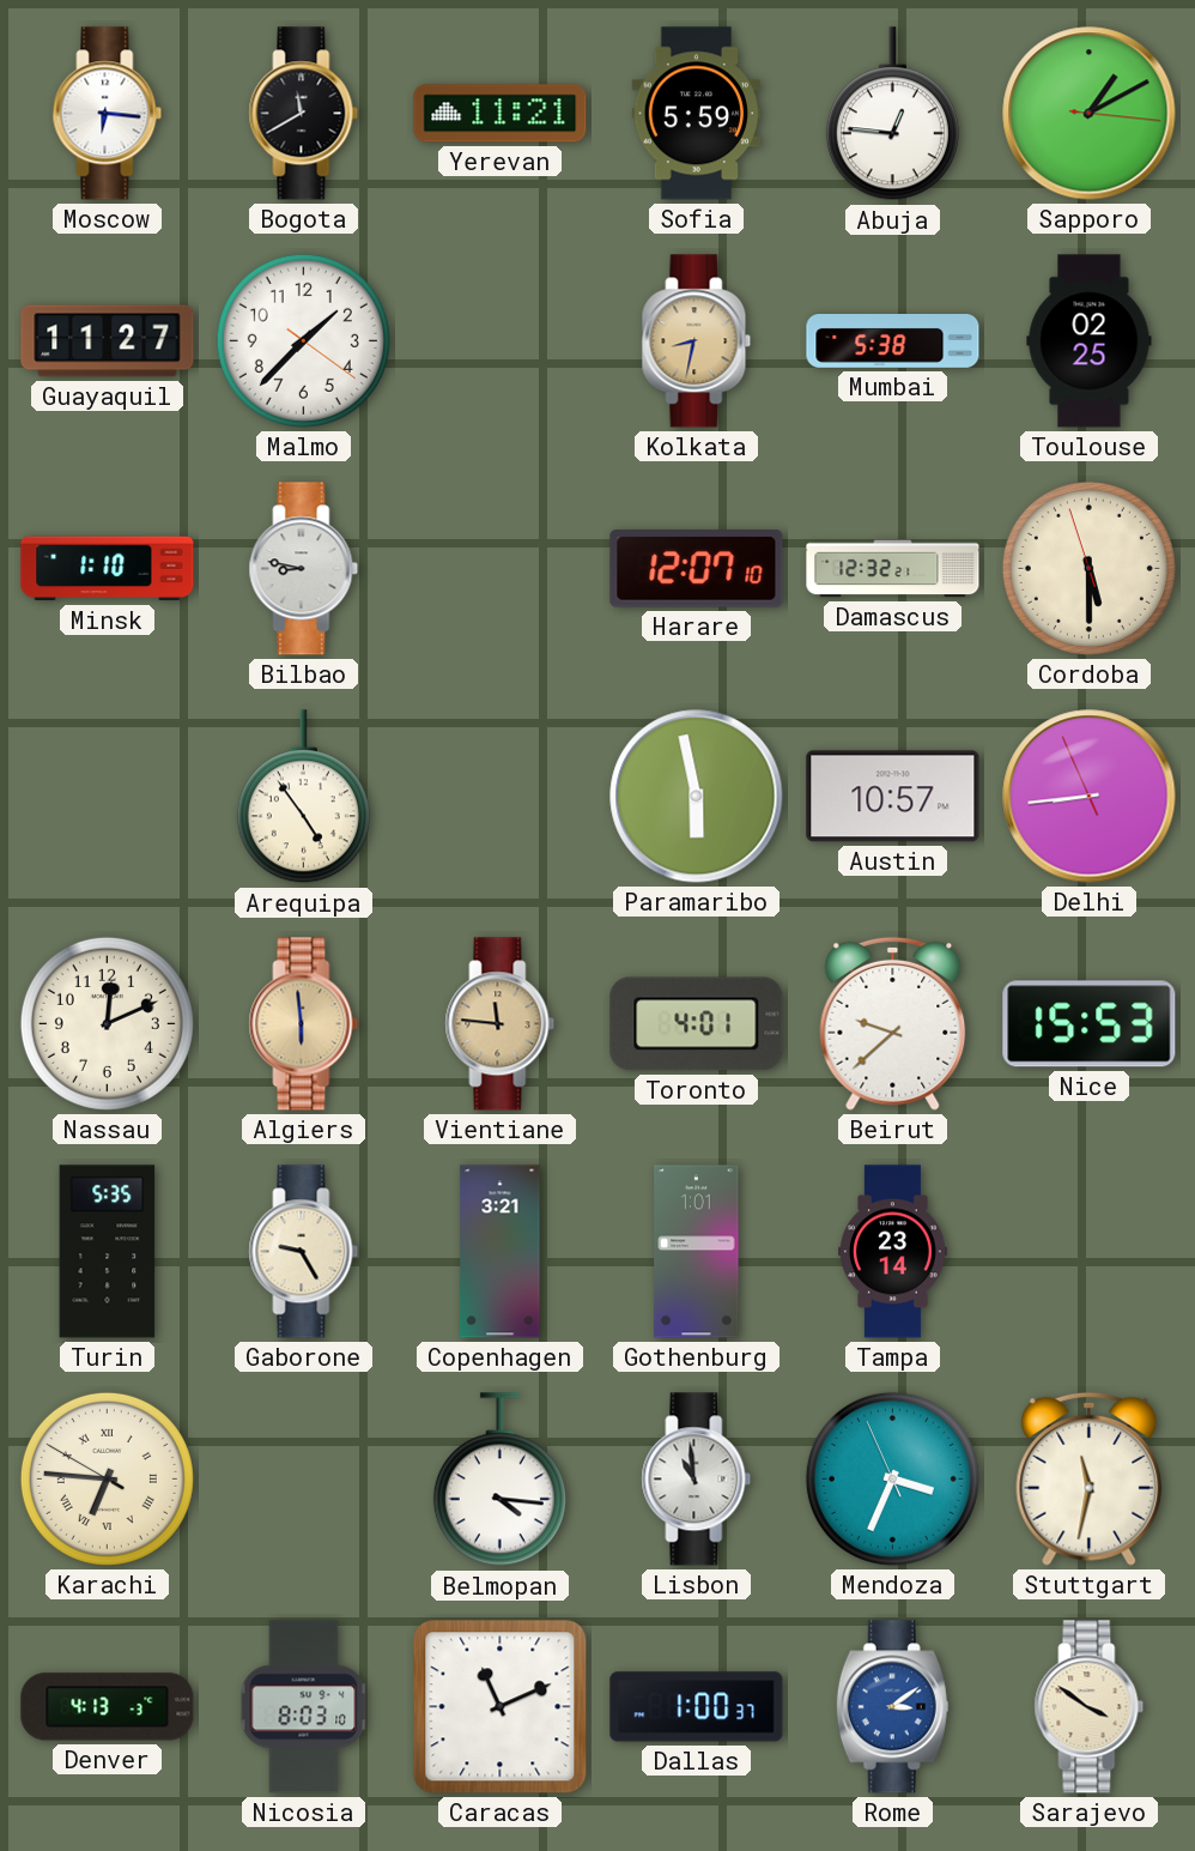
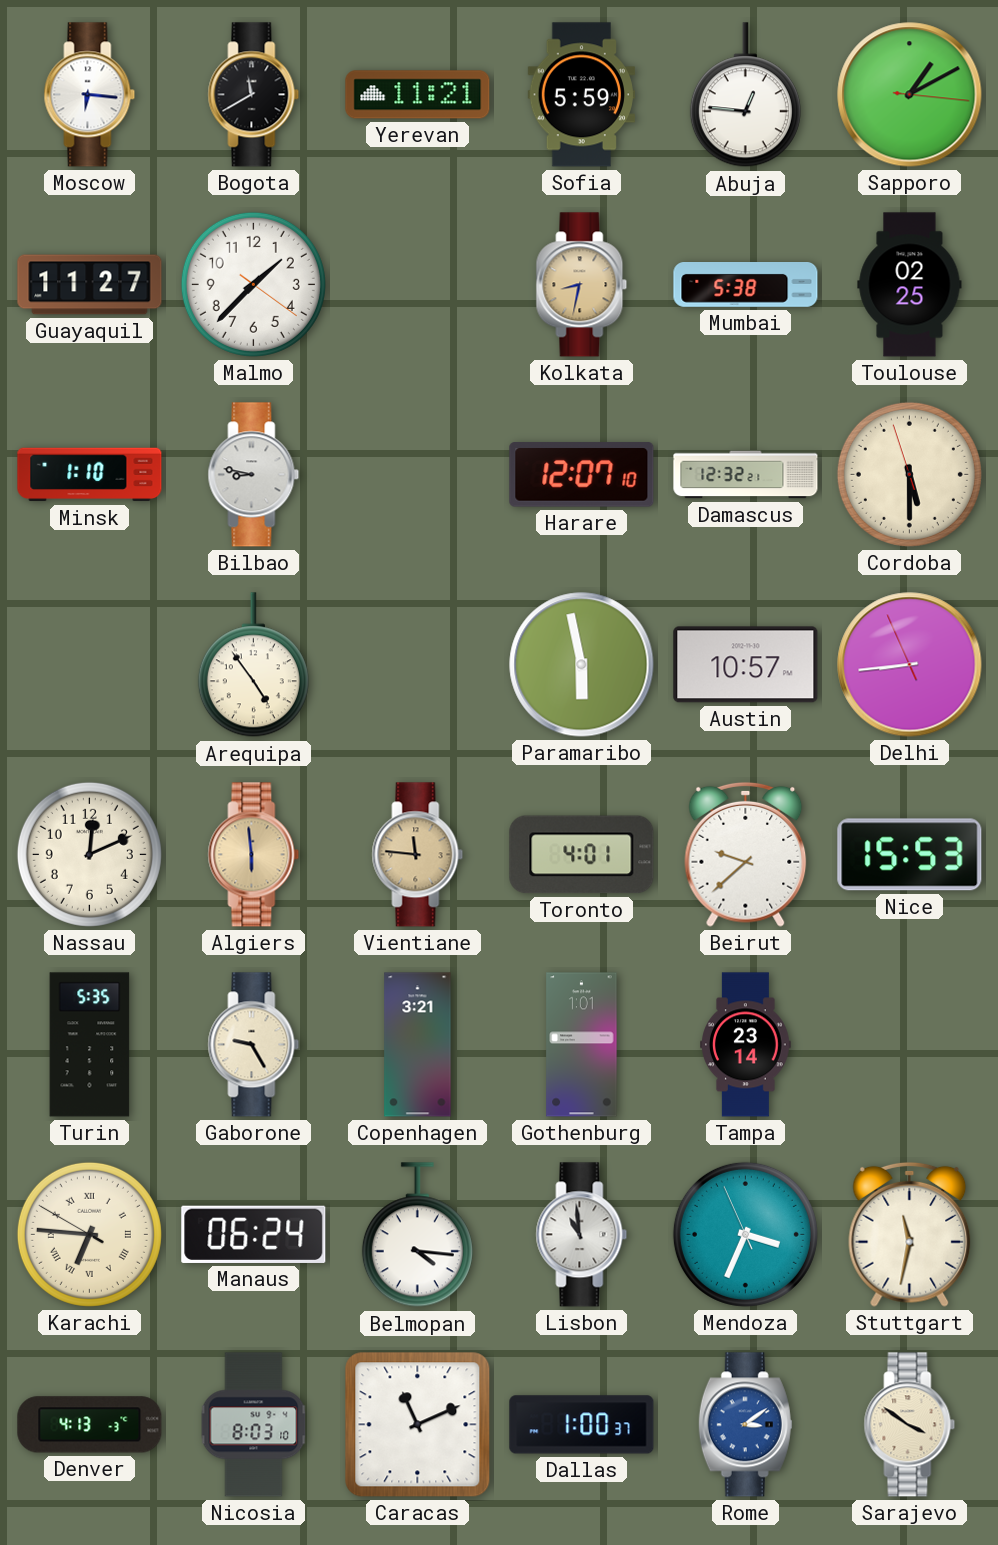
Manaus: none -> 06:24 (254, 1234)
